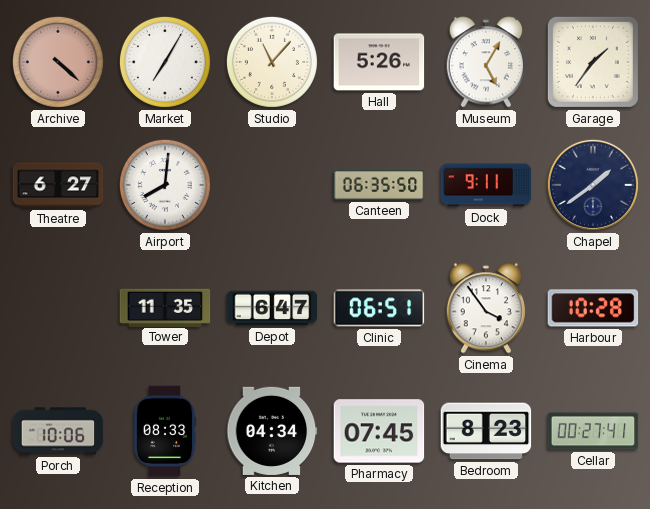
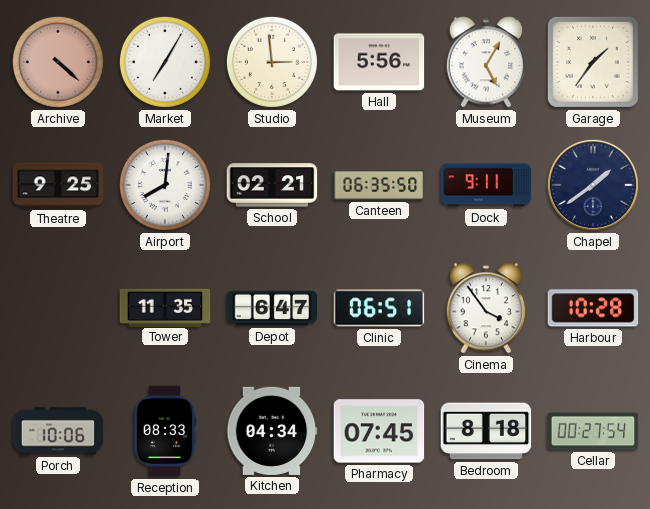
Studio: 11:07 -> 2:59 (272, 62)
Hall: 5:26 -> 5:56 (379, 62)
Theatre: 6:27 -> 9:25 (58, 185)
School: none -> 02:21 (272, 185)
Bedroom: 8:23 -> 8:18 (486, 431)
Cellar: 00:27:41 -> 00:27:54 (593, 431)
